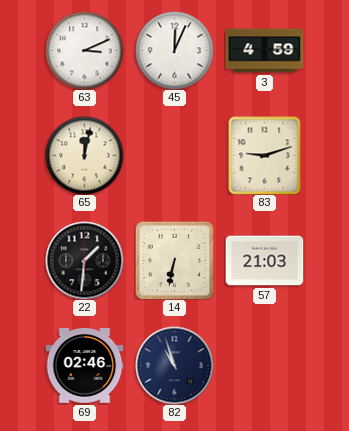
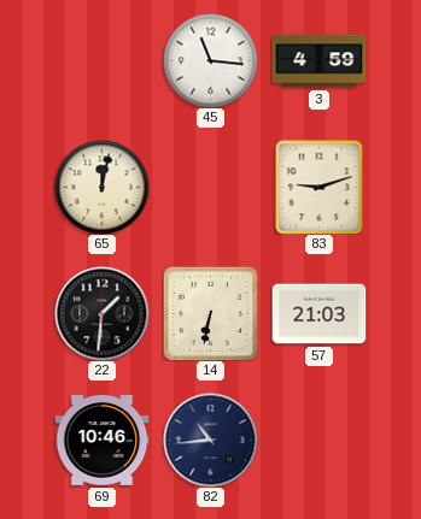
63: 3:11 -> none (84, 50)
45: 12:04 -> 11:16 (210, 60)
69: 02:46 -> 10:46 (101, 441)
82: 10:57 -> 10:44 (210, 440)
